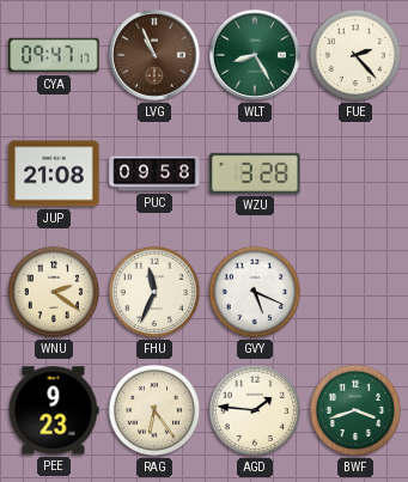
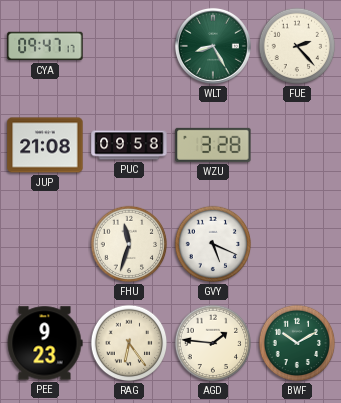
LVG: 10:56 -> none (154, 55)
WNU: 2:21 -> none (54, 292)
FHU: 11:34 -> 11:33 (129, 244)
BWF: 3:42 -> 10:10 (297, 343)
